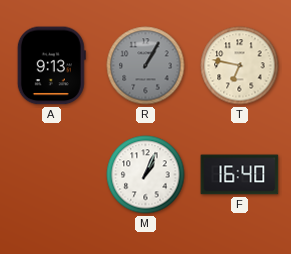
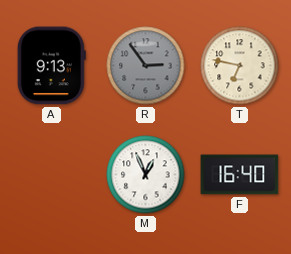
R: 1:05 -> 2:54 (146, 66)
M: 1:04 -> 12:56 (146, 175)
